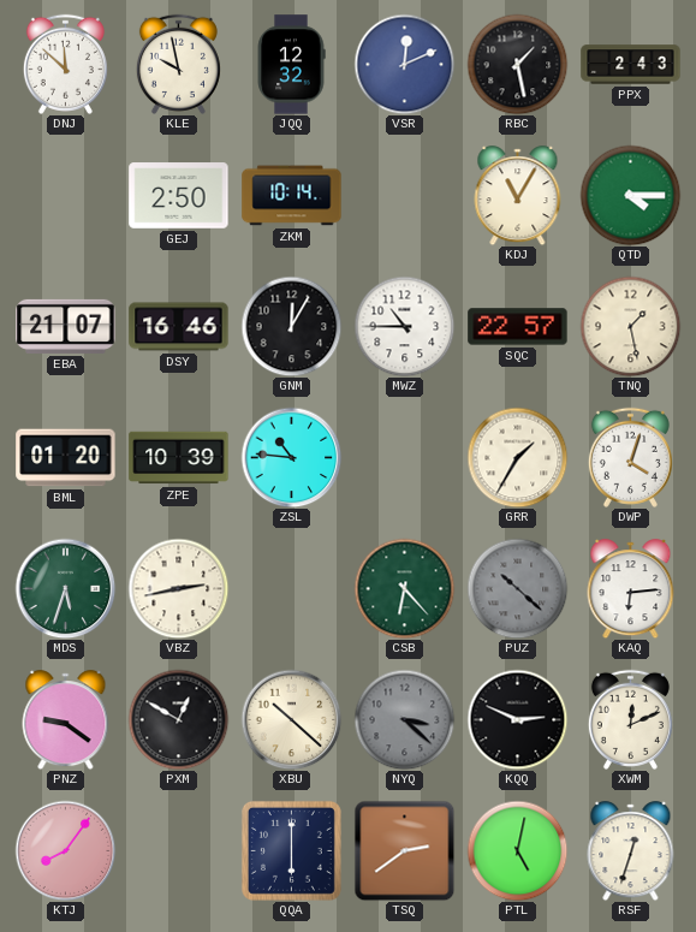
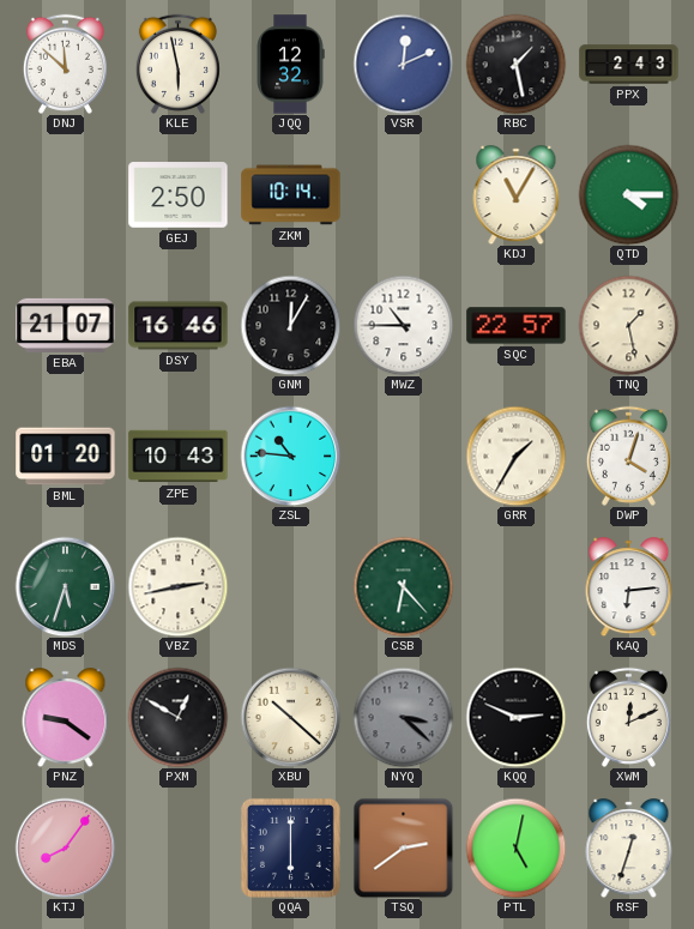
KLE: 9:58 -> 5:58 (177, 64)
ZPE: 10:39 -> 10:43 (179, 457)
PUZ: 10:22 -> none (517, 588)
